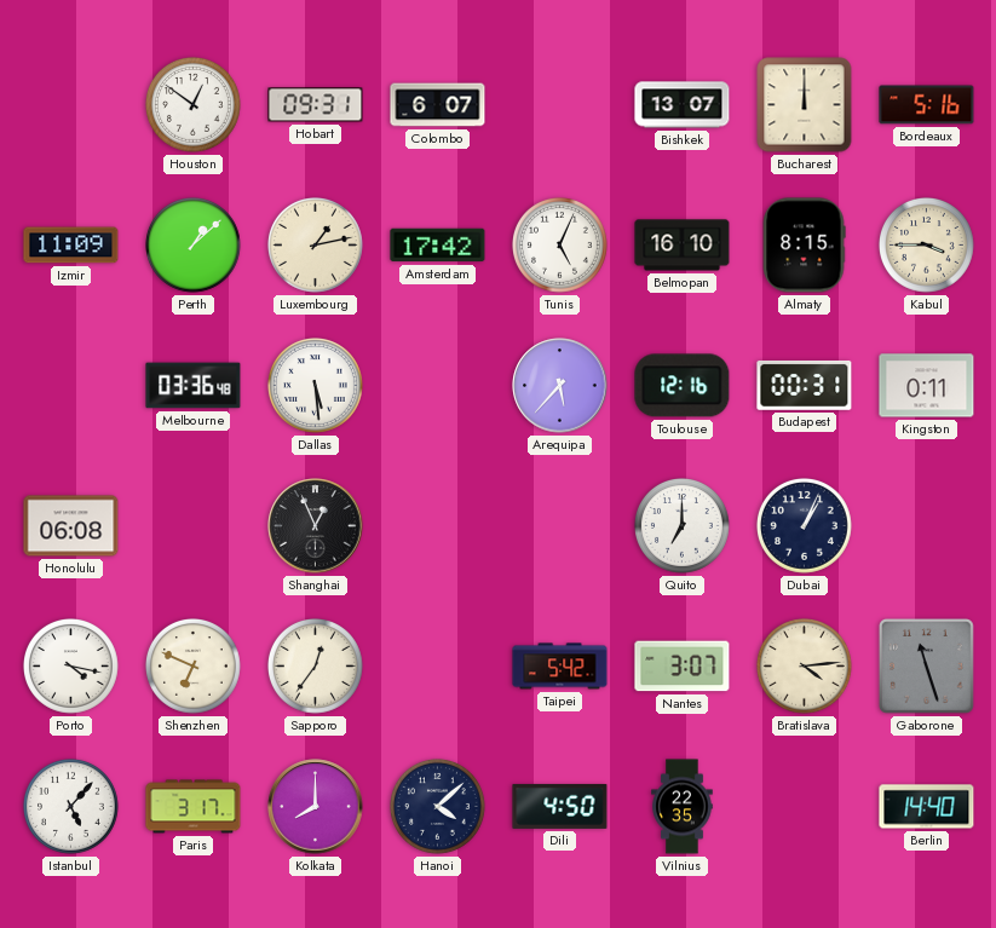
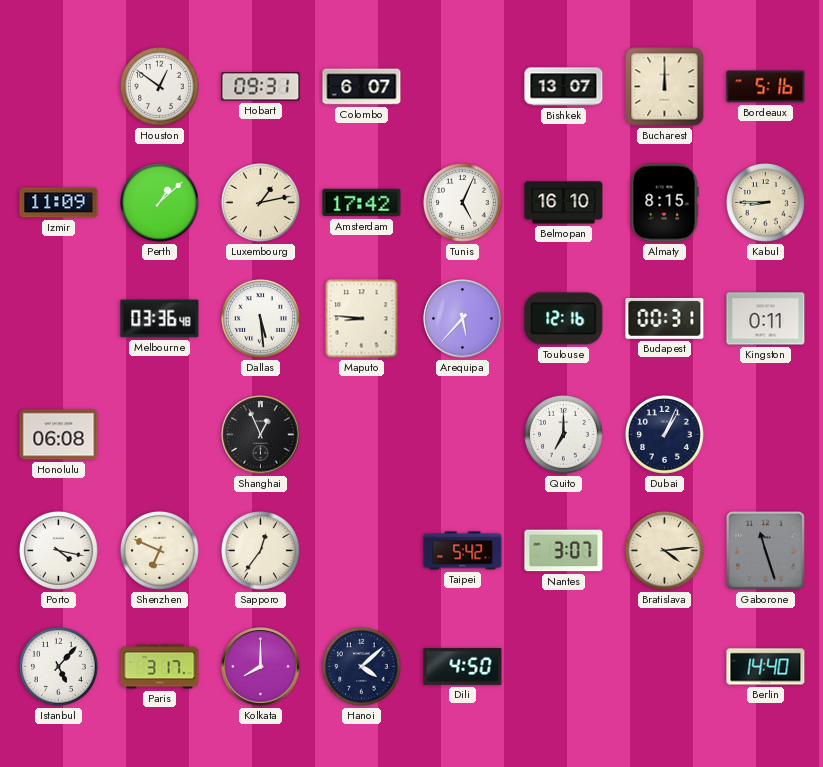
Kabul: 3:45 -> 8:45 (766, 203)
Maputo: none -> 8:46 (362, 319)
Vilnius: 22:35 -> none (683, 807)
